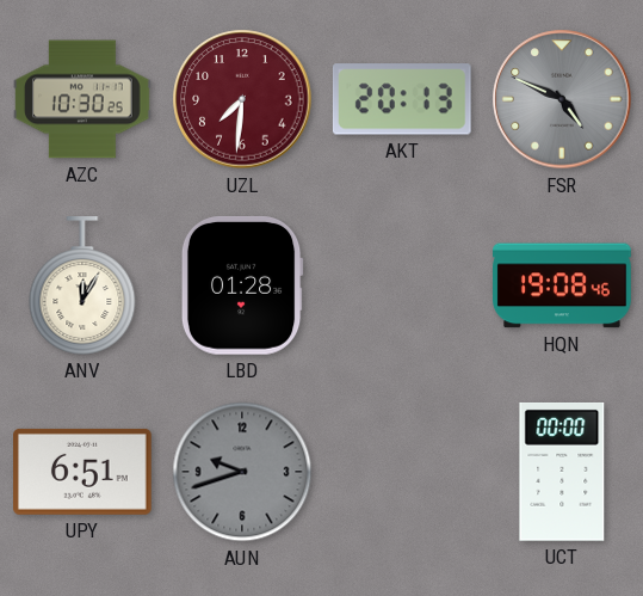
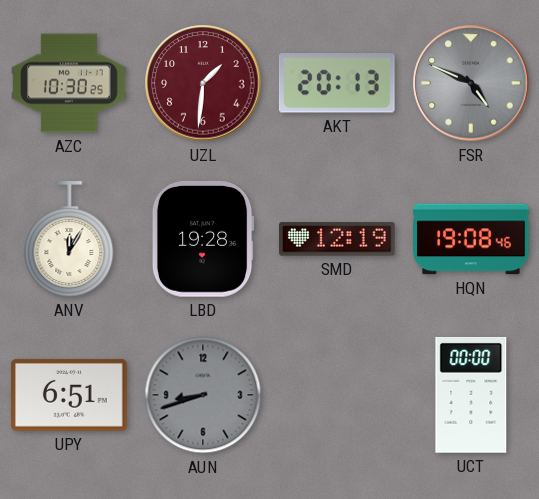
UZL: 7:31 -> 1:31 (203, 83)
LBD: 01:28 -> 19:28 (203, 239)
SMD: none -> 12:19 (338, 239)
AUN: 9:42 -> 8:42 (203, 395)
